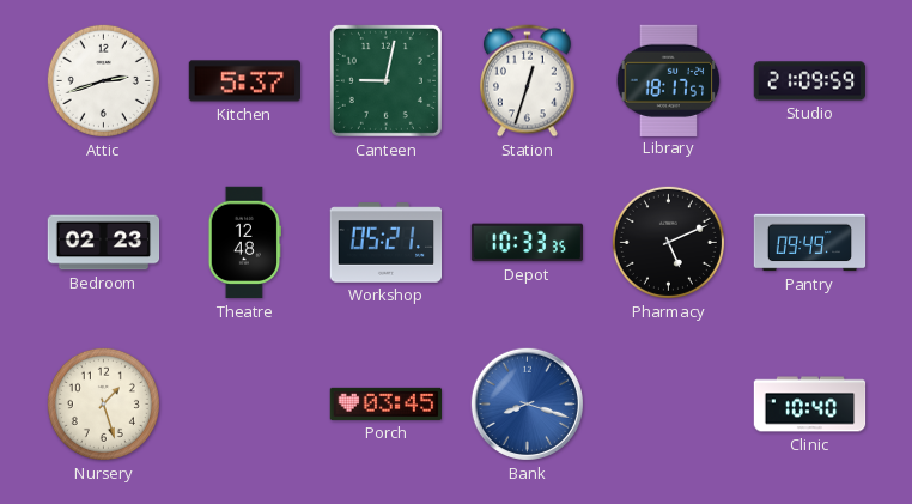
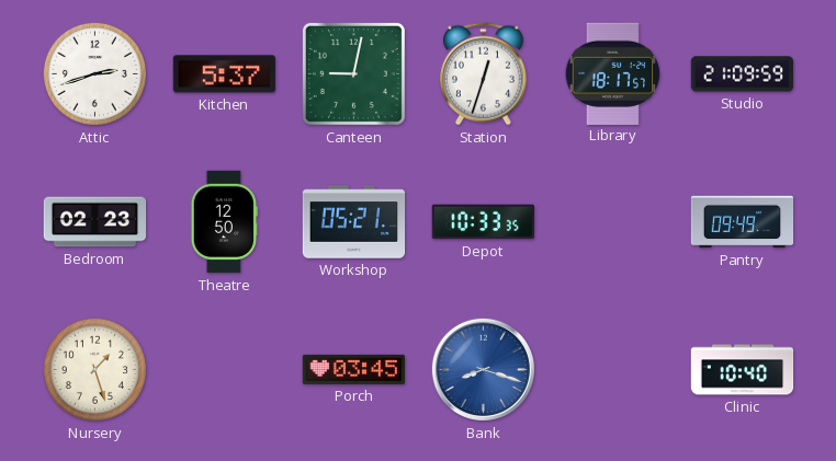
Theatre: 12:48 -> 12:50 (224, 222)
Pharmacy: 5:11 -> none (668, 242)
